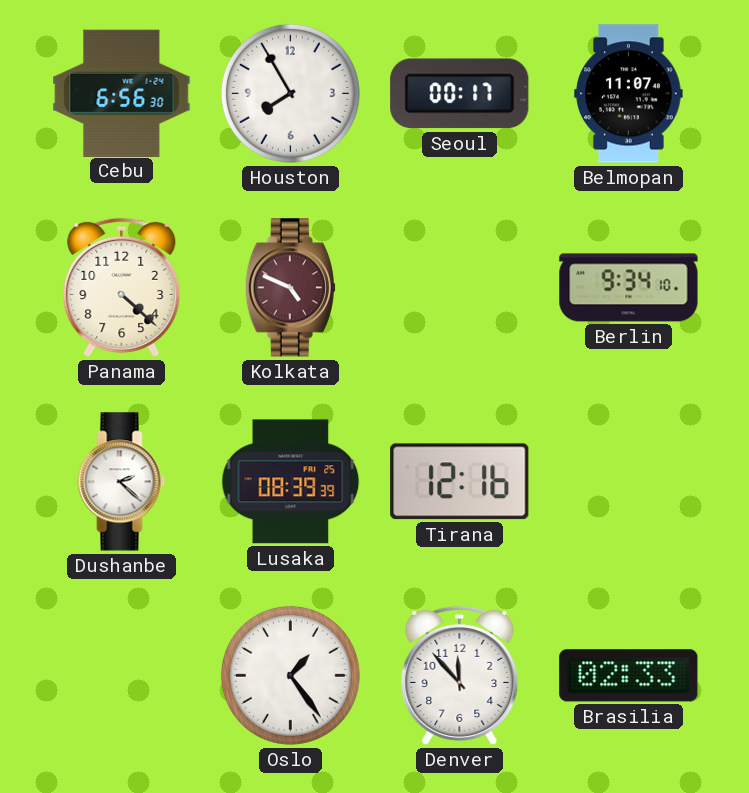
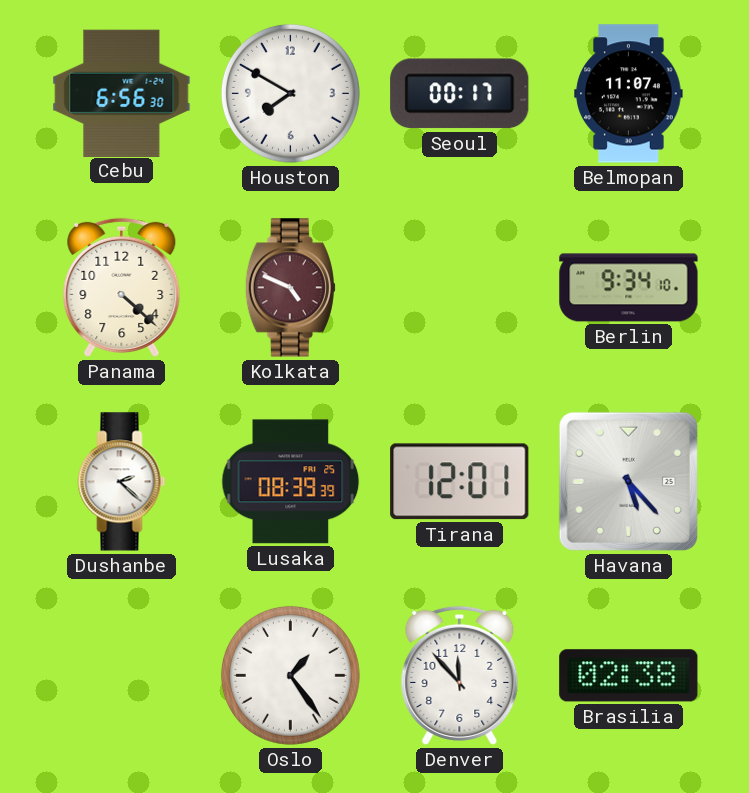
Houston: 7:55 -> 7:50 (290, 93)
Tirana: 12:16 -> 12:01 (460, 482)
Havana: none -> 5:23 (628, 481)
Brasilia: 02:33 -> 02:38 (629, 676)
